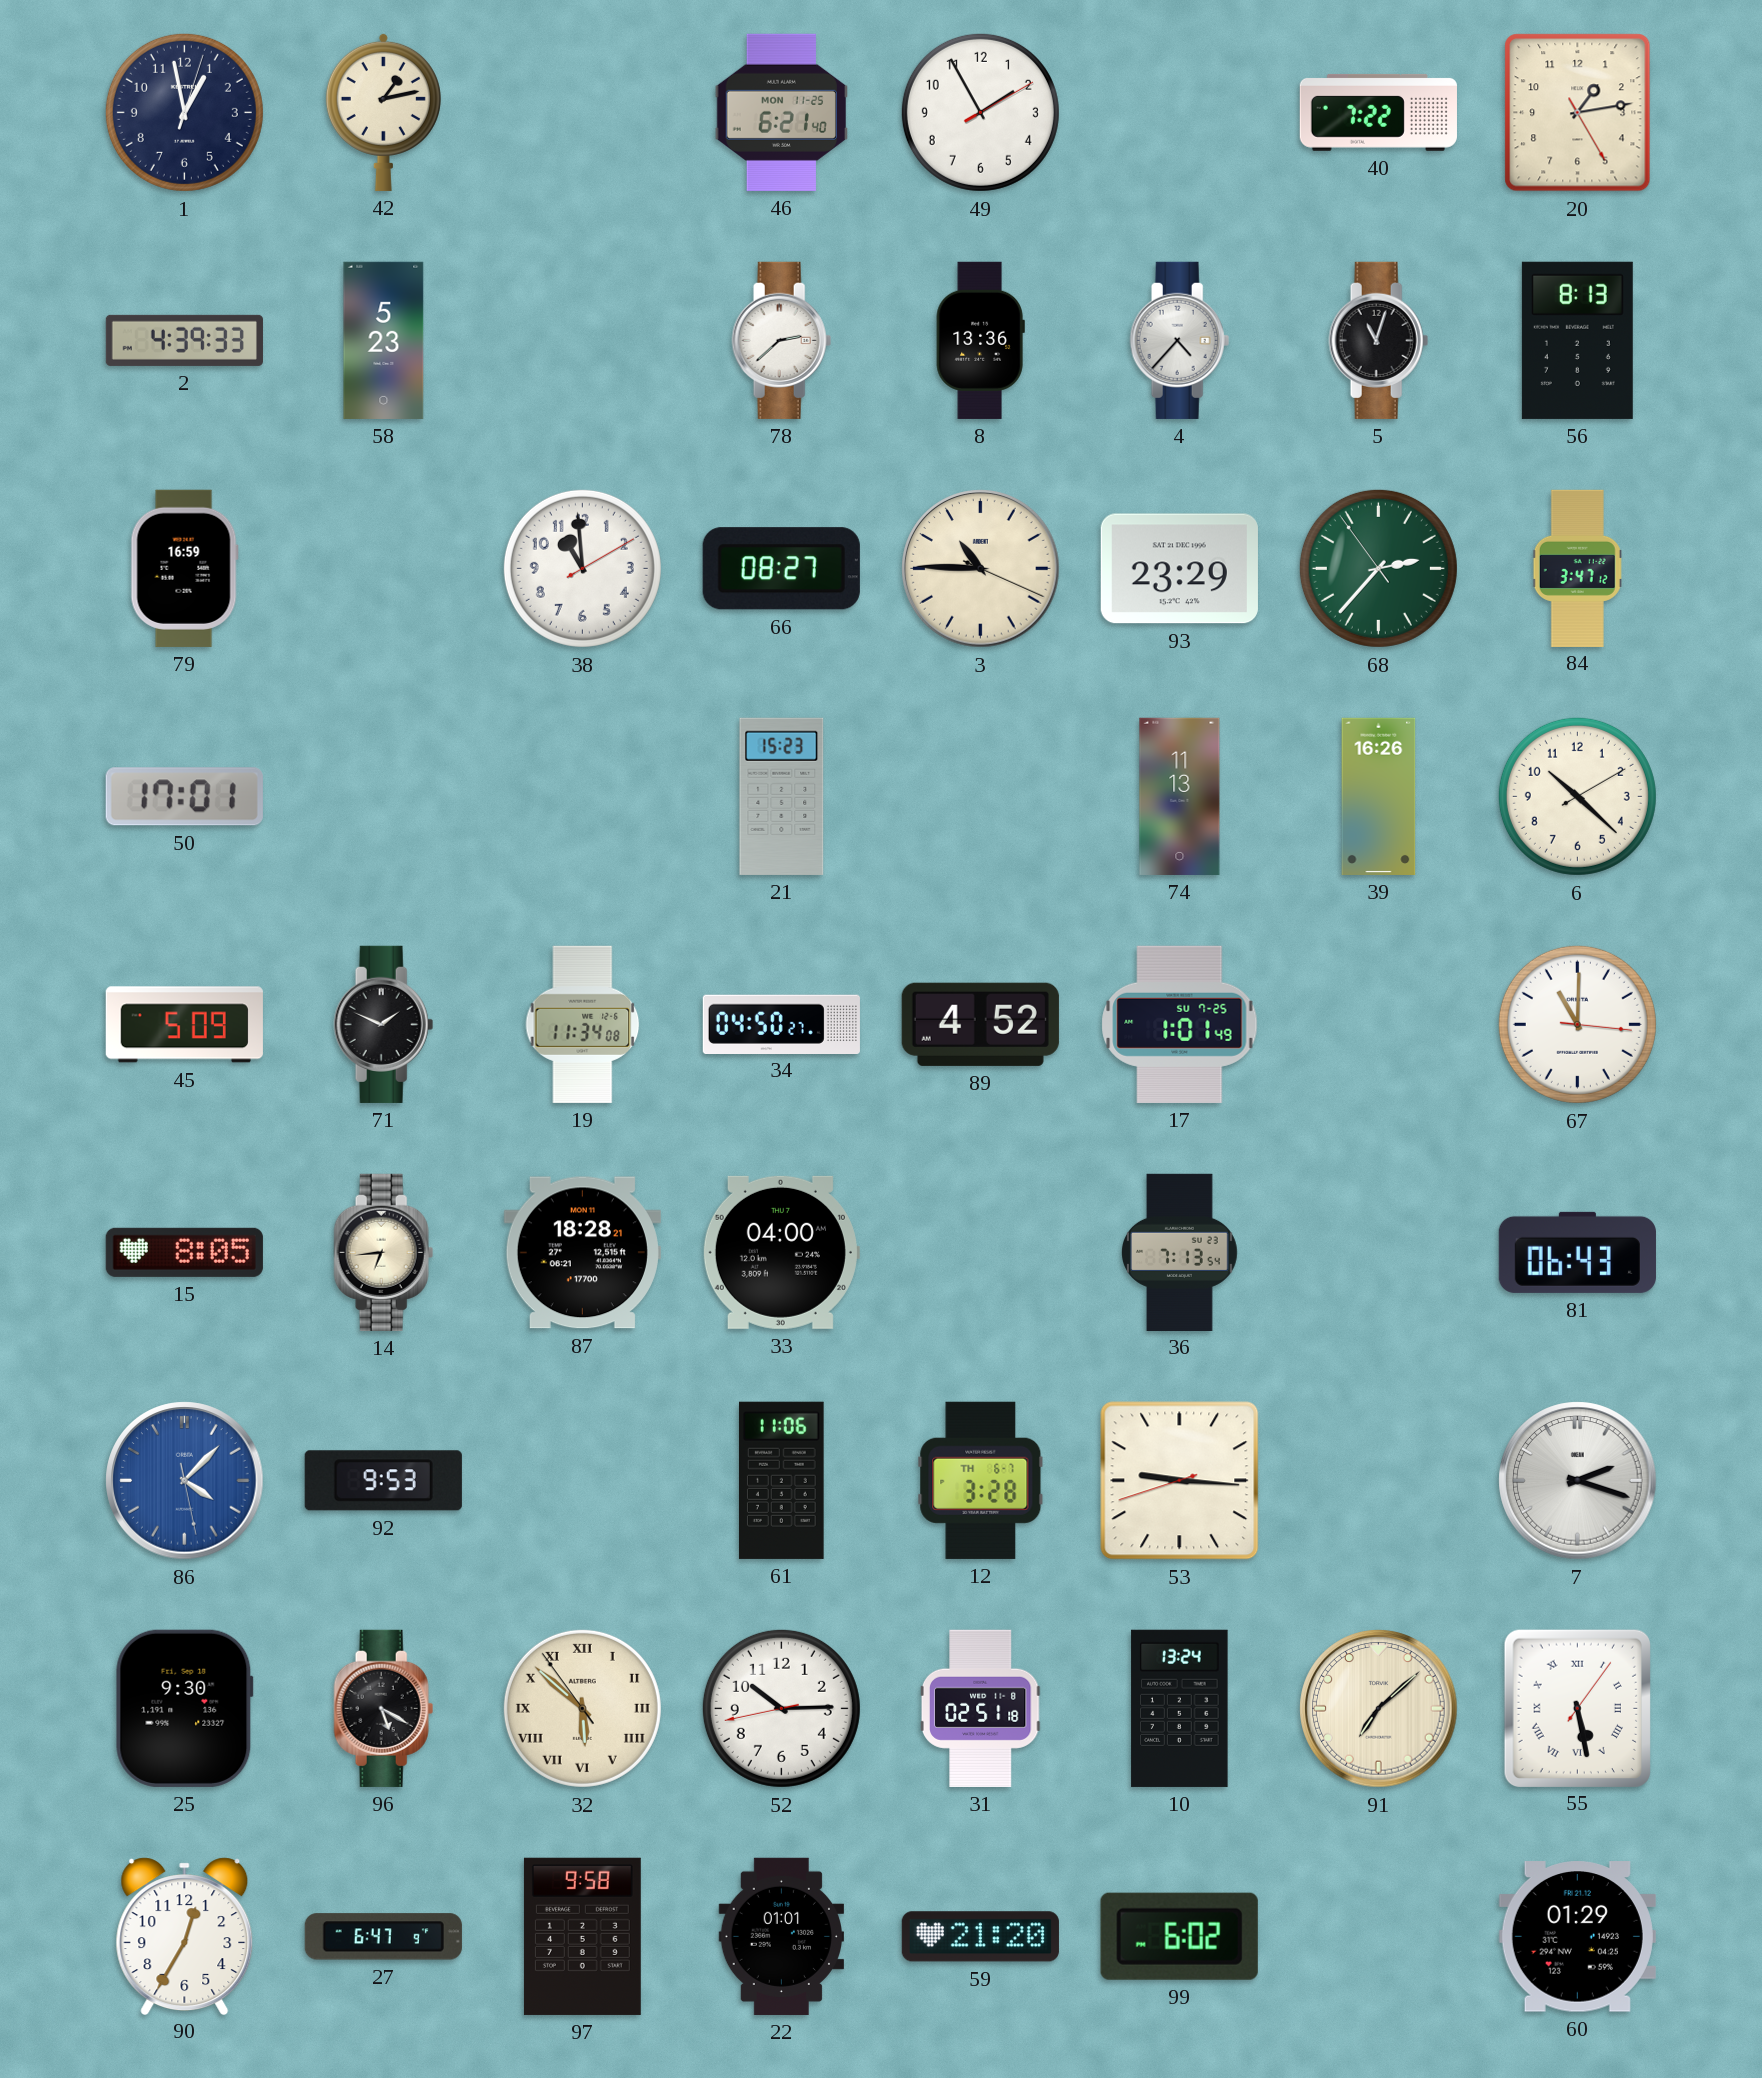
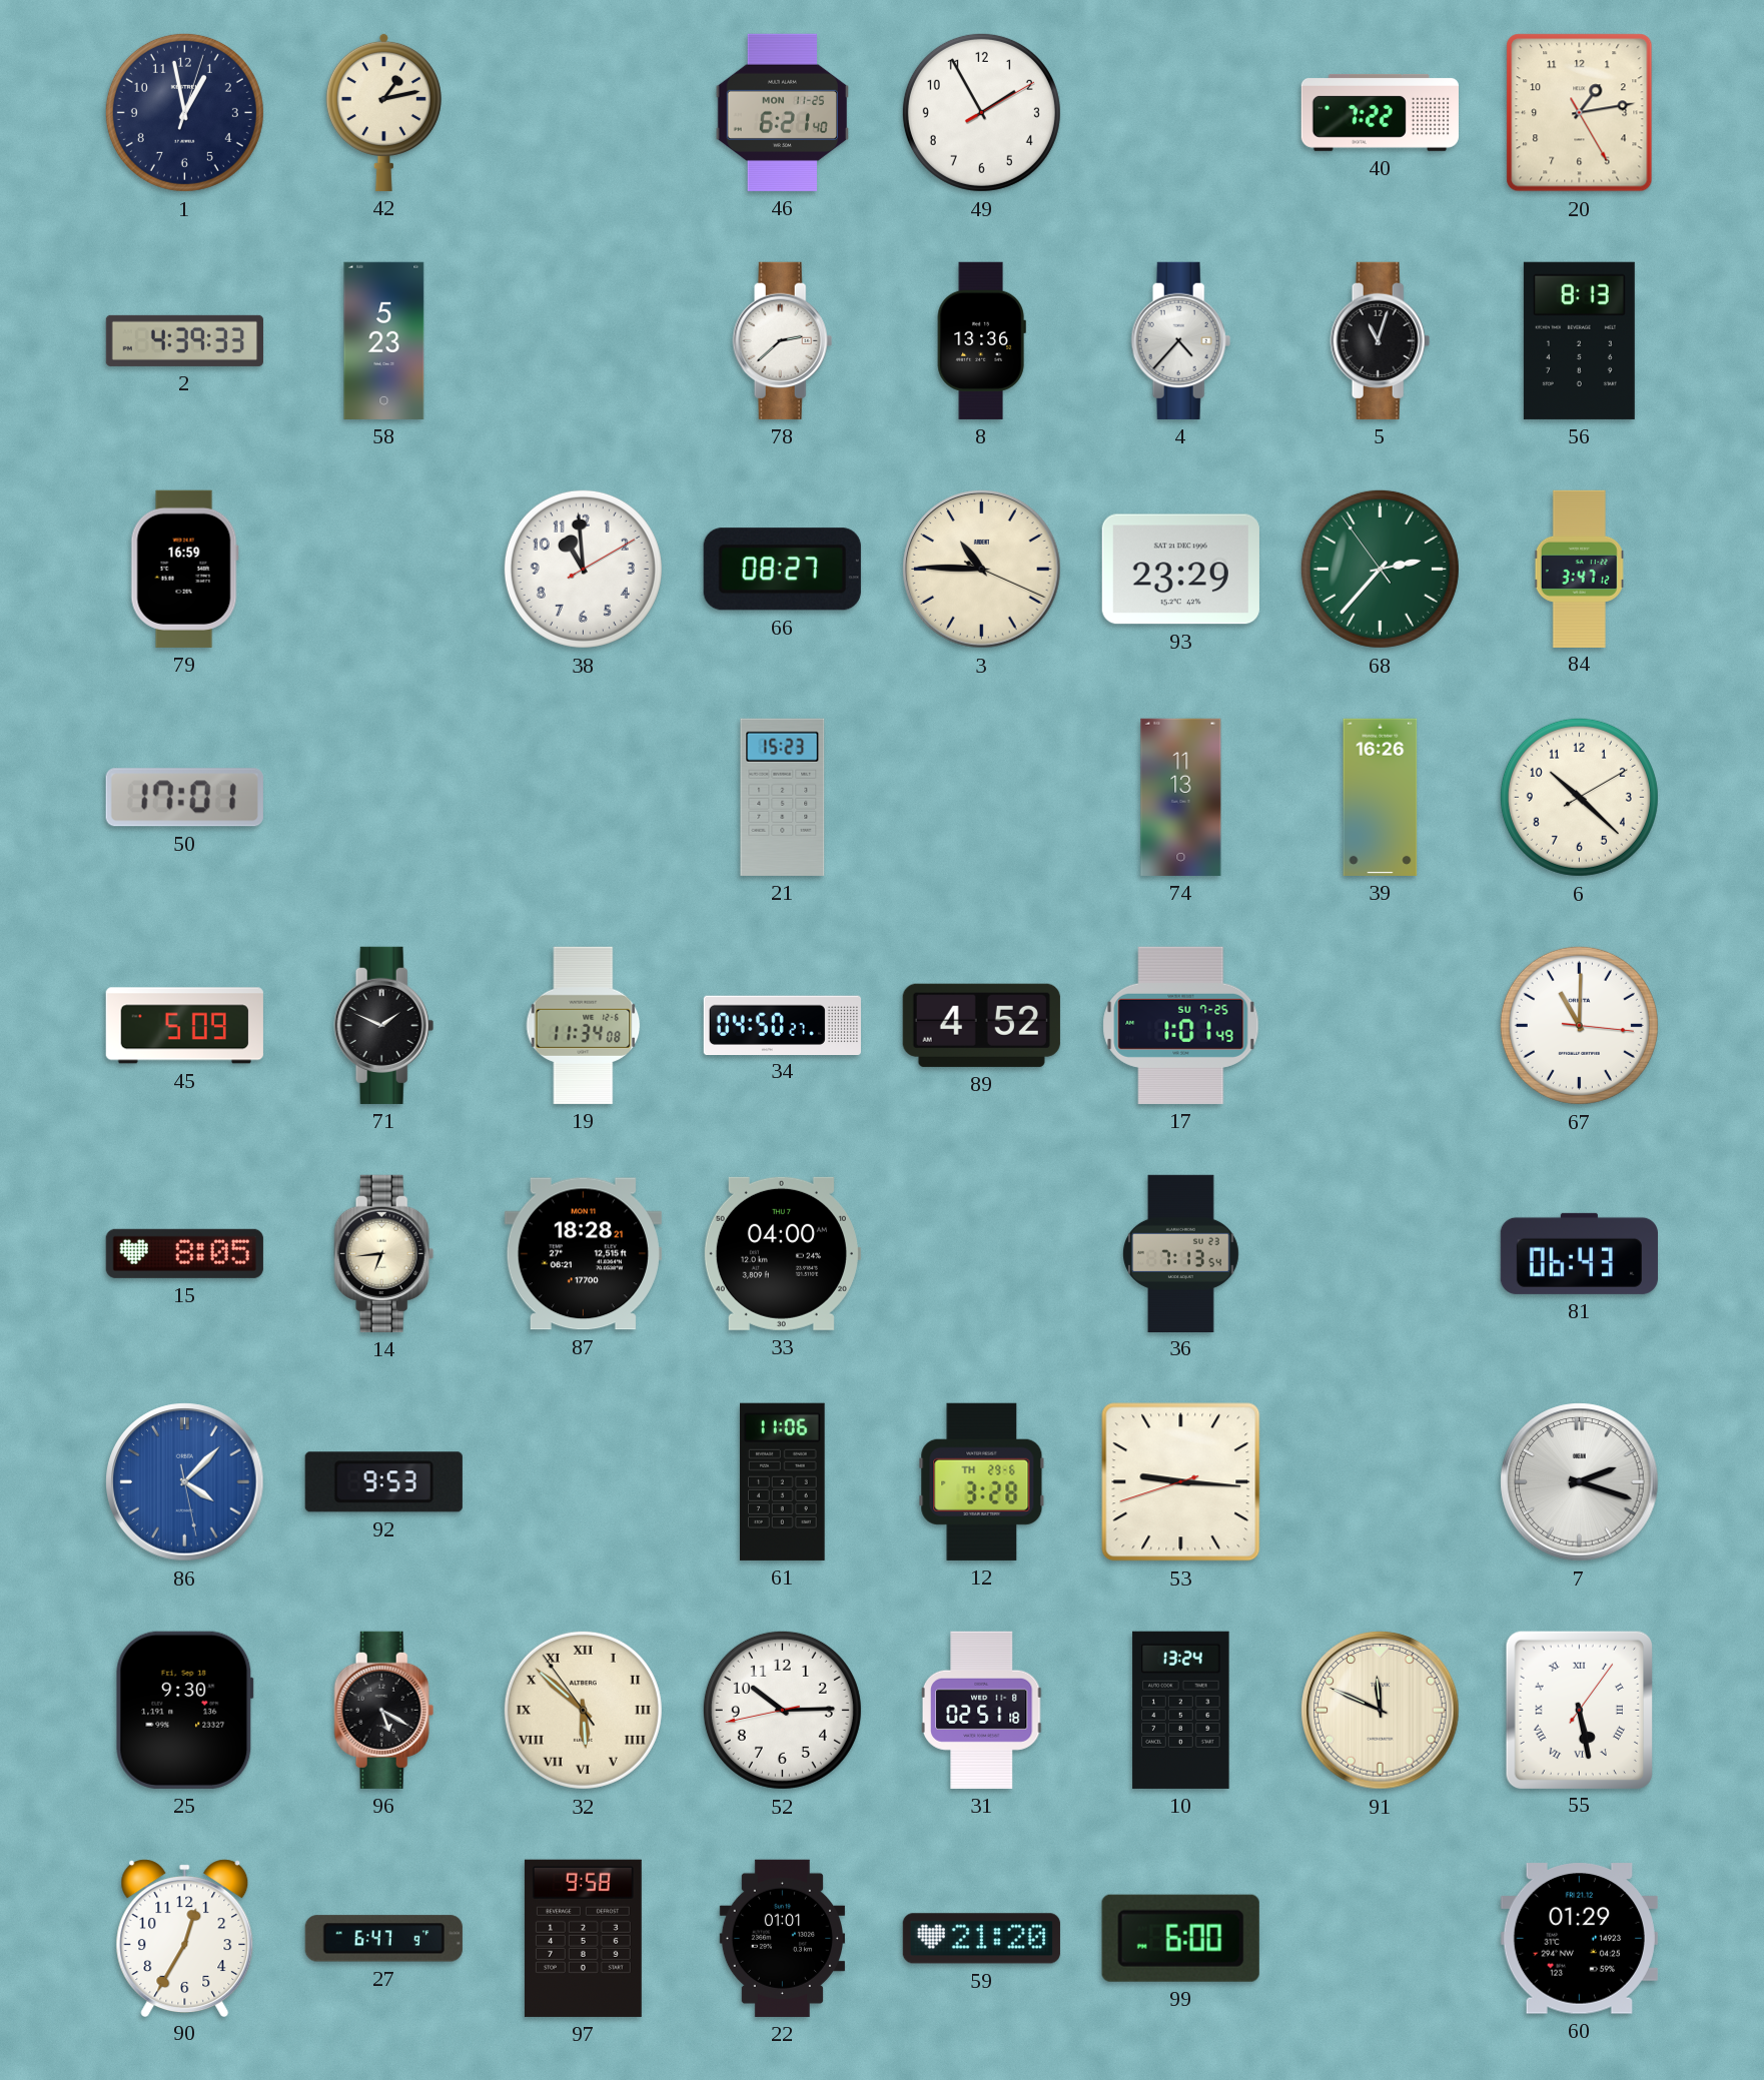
12 date: TH 6-7 -> TH 29-6 (982, 1481)
91: 7:08 -> 11:49 (1381, 1711)
99: 6:02 -> 6:00 (1180, 1938)
